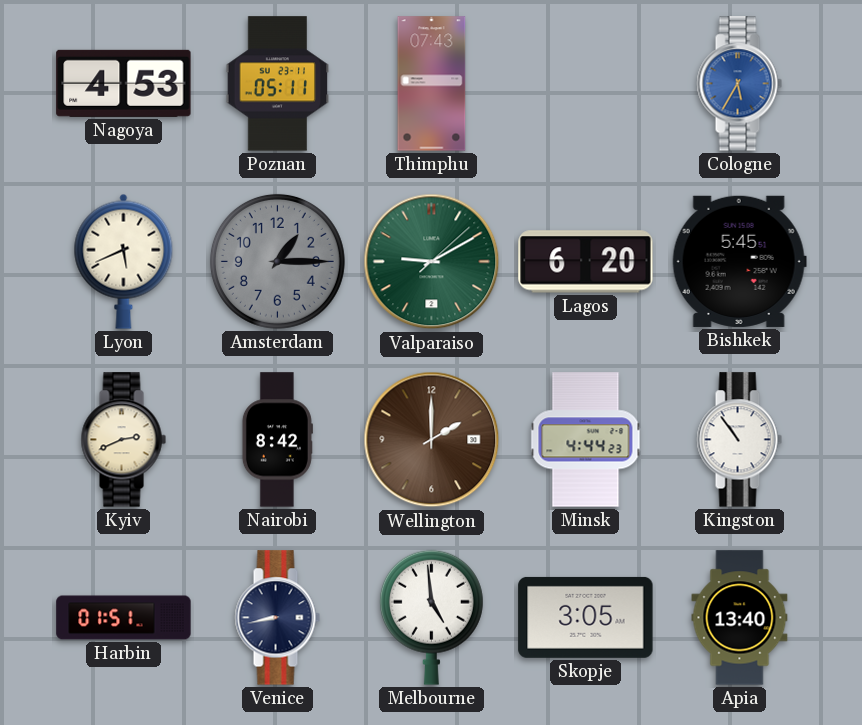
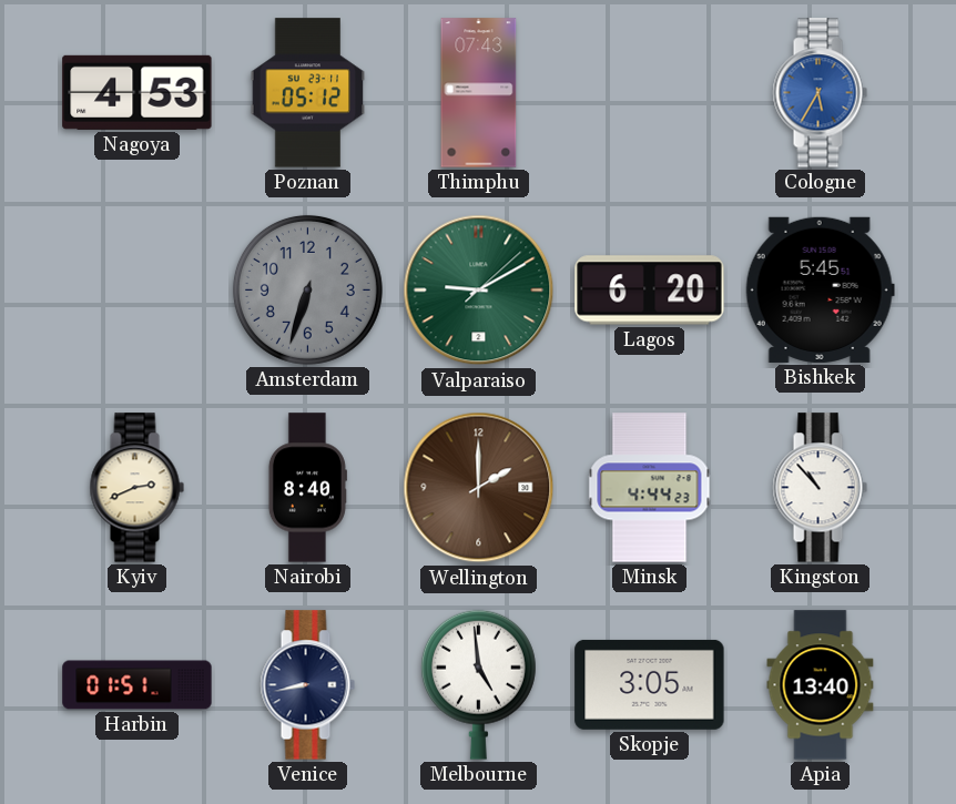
Poznan: 05:11 -> 05:12 (308, 93)
Lyon: 5:41 -> none (124, 261)
Amsterdam: 1:15 -> 6:33 (307, 289)
Nairobi: 8:42 -> 8:40 (307, 488)
Kingston: 10:54 -> 10:53 (820, 488)
